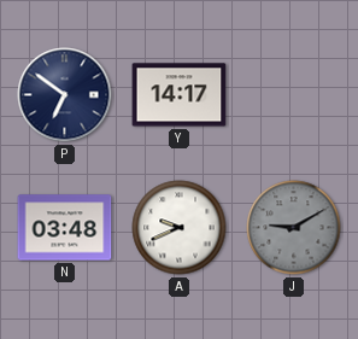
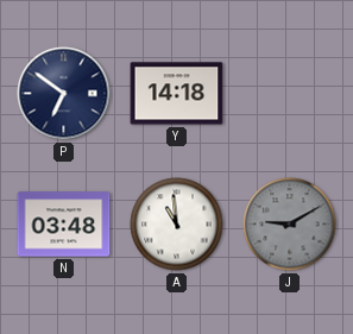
Y: 14:17 -> 14:18 (177, 94)
A: 9:41 -> 10:59 (177, 225)
